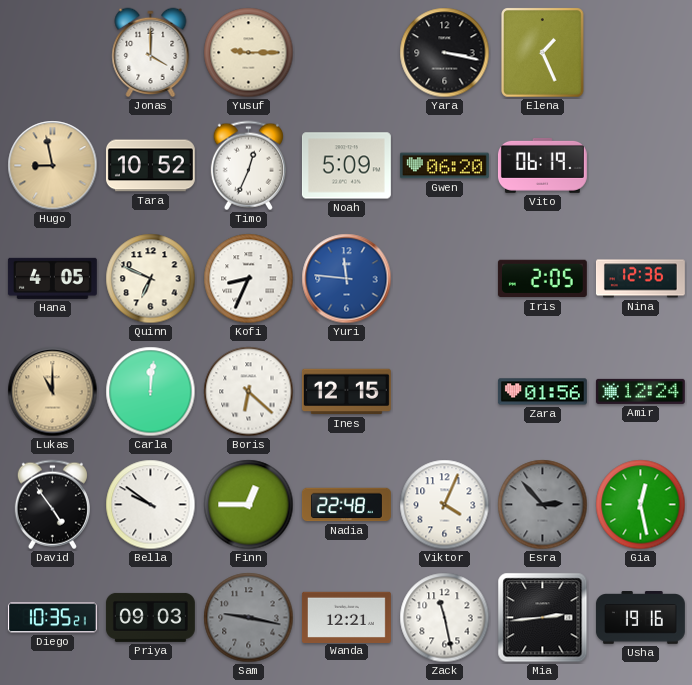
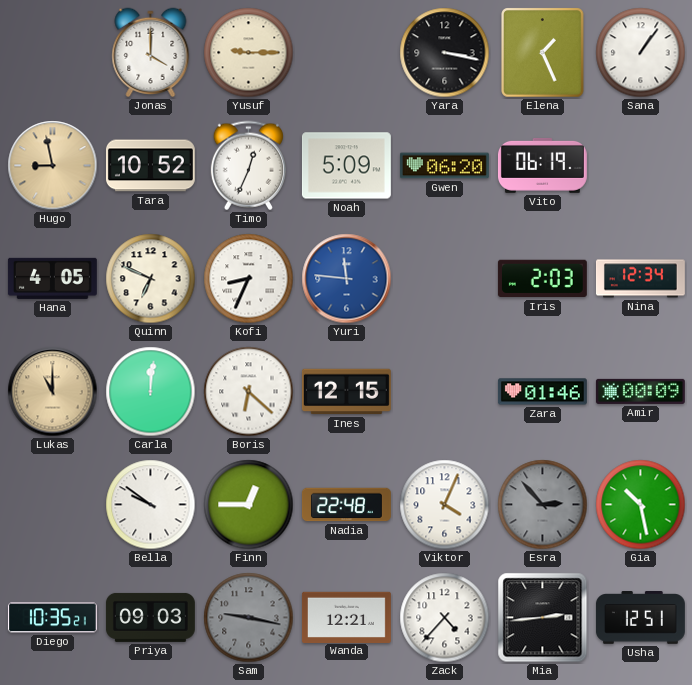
Sana: none -> 1:06 (641, 53)
Iris: 2:05 -> 2:03 (542, 279)
Nina: 12:36 -> 12:34 (640, 279)
Zara: 01:56 -> 01:46 (542, 392)
Amir: 12:24 -> 00:09 (640, 391)
David: 4:54 -> none (52, 505)
Gia: 12:28 -> 10:28 (641, 505)
Zack: 11:28 -> 4:37 (445, 618)
Usha: 19:16 -> 12:51 (640, 618)
